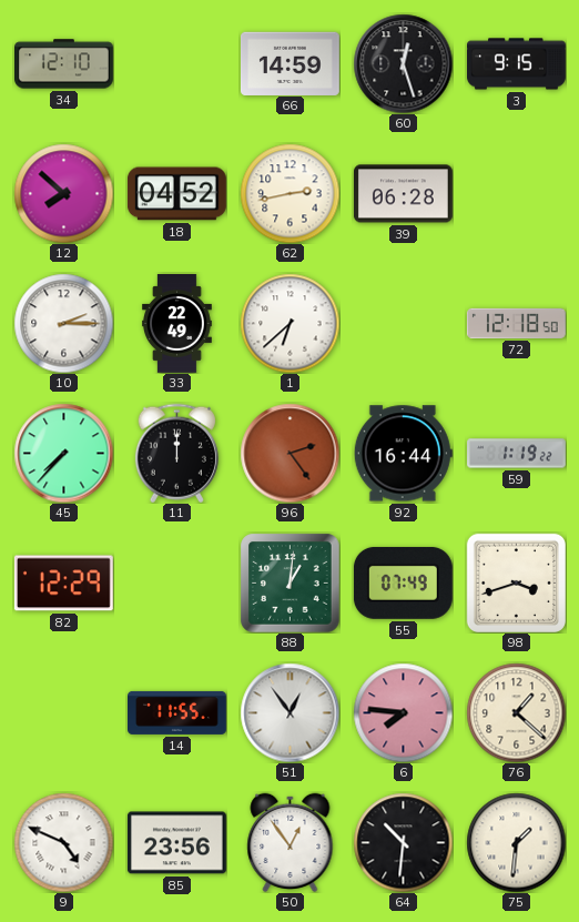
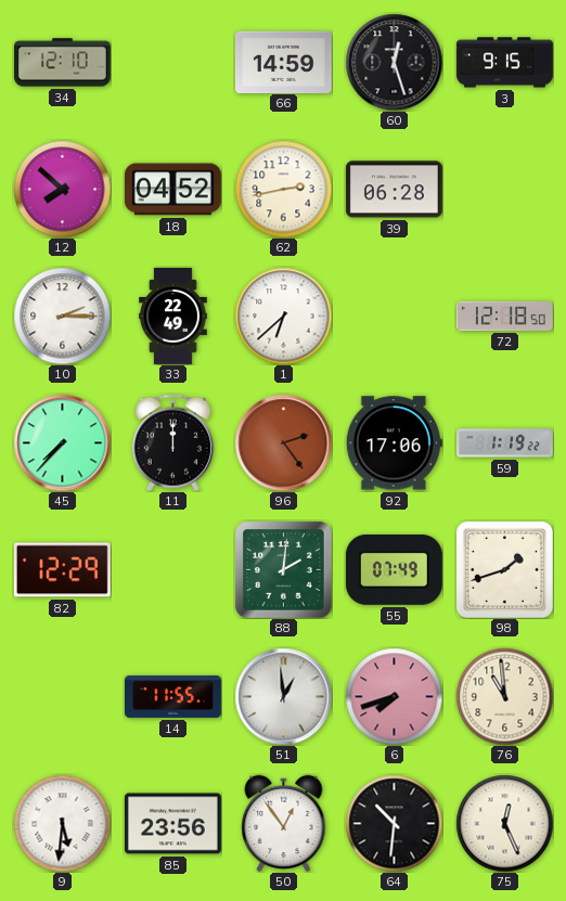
92: 16:44 -> 17:06 (394, 443)
88: 1:01 -> 2:01 (283, 569)
98: 3:42 -> 1:42 (504, 569)
51: 12:54 -> 12:59 (283, 696)
6: 7:46 -> 7:42 (394, 696)
76: 1:22 -> 10:59 (504, 696)
9: 4:49 -> 5:31 (62, 823)
75: 1:31 -> 12:26 (504, 823)
